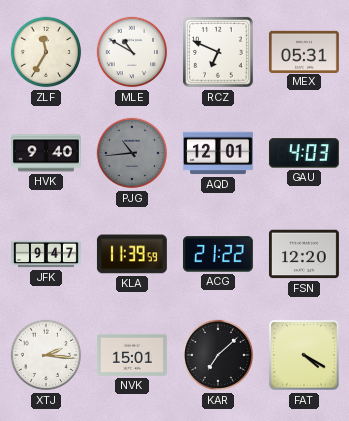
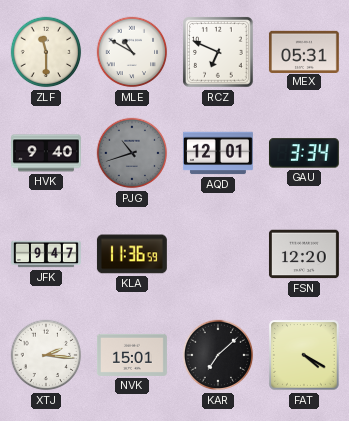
ZLF: 11:35 -> 11:30 (46, 52)
PJG: 10:44 -> 10:42 (132, 153)
GAU: 4:03 -> 3:34 (304, 153)
KLA: 11:39 -> 11:36 (132, 254)
ACG: 21:22 -> none (218, 254)
